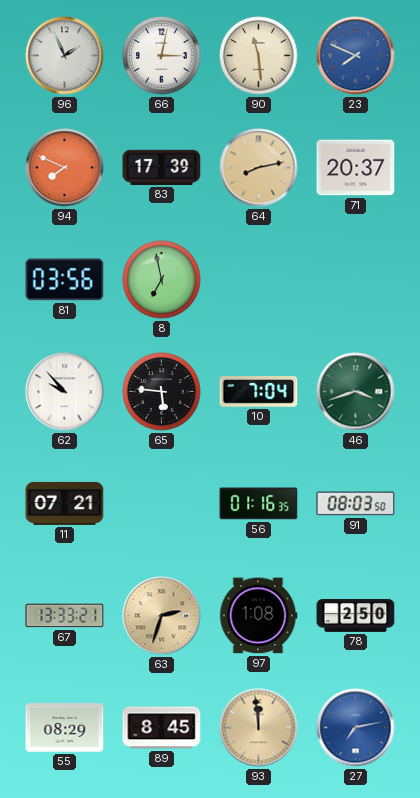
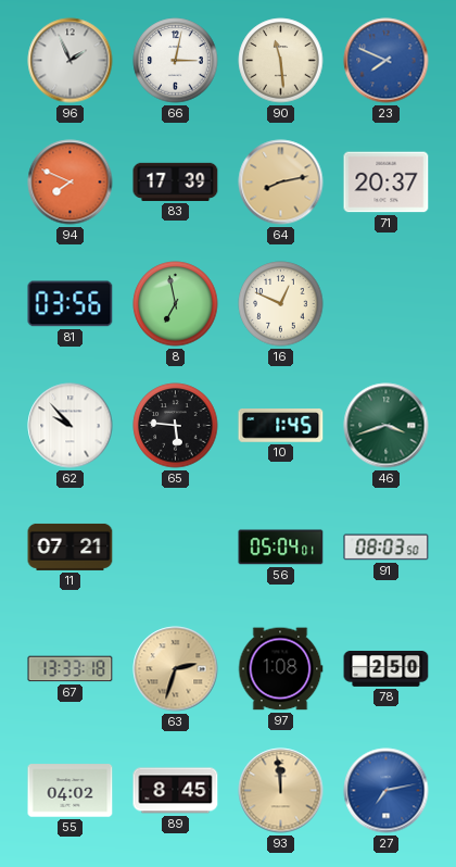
16: none -> 12:49 (281, 304)
10: 7:04 -> 1:45 (281, 426)
56: 01:16 -> 05:04 (281, 548)
67: 13:33:21 -> 13:33:18 (71, 669)
55: 08:29 -> 04:02 (71, 791)
